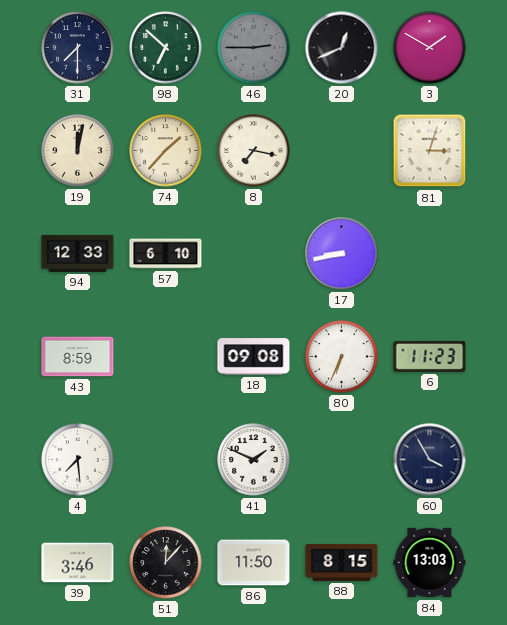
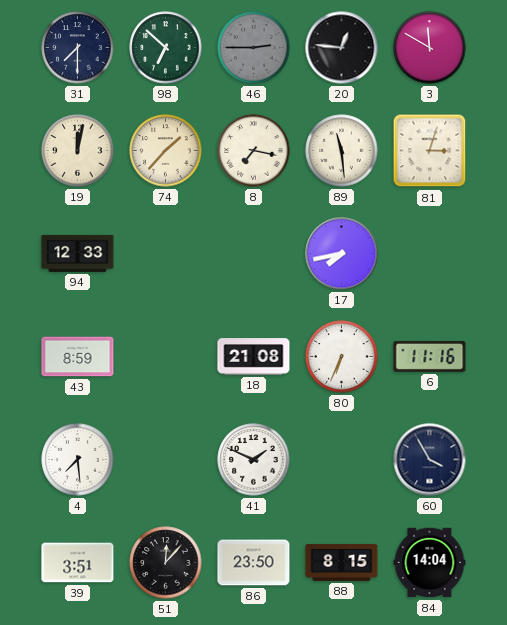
20: 12:41 -> 12:46 (342, 48)
3: 1:50 -> 11:50 (430, 48)
89: none -> 11:29 (342, 151)
57: 6:10 -> none (166, 254)
17: 8:43 -> 7:43 (342, 254)
18: 09:08 -> 21:08 (254, 357)
6: 11:23 -> 11:16 (430, 356)
39: 3:46 -> 3:51 (78, 563)
86: 11:50 -> 23:50 (254, 563)
84: 13:03 -> 14:04 (430, 563)
